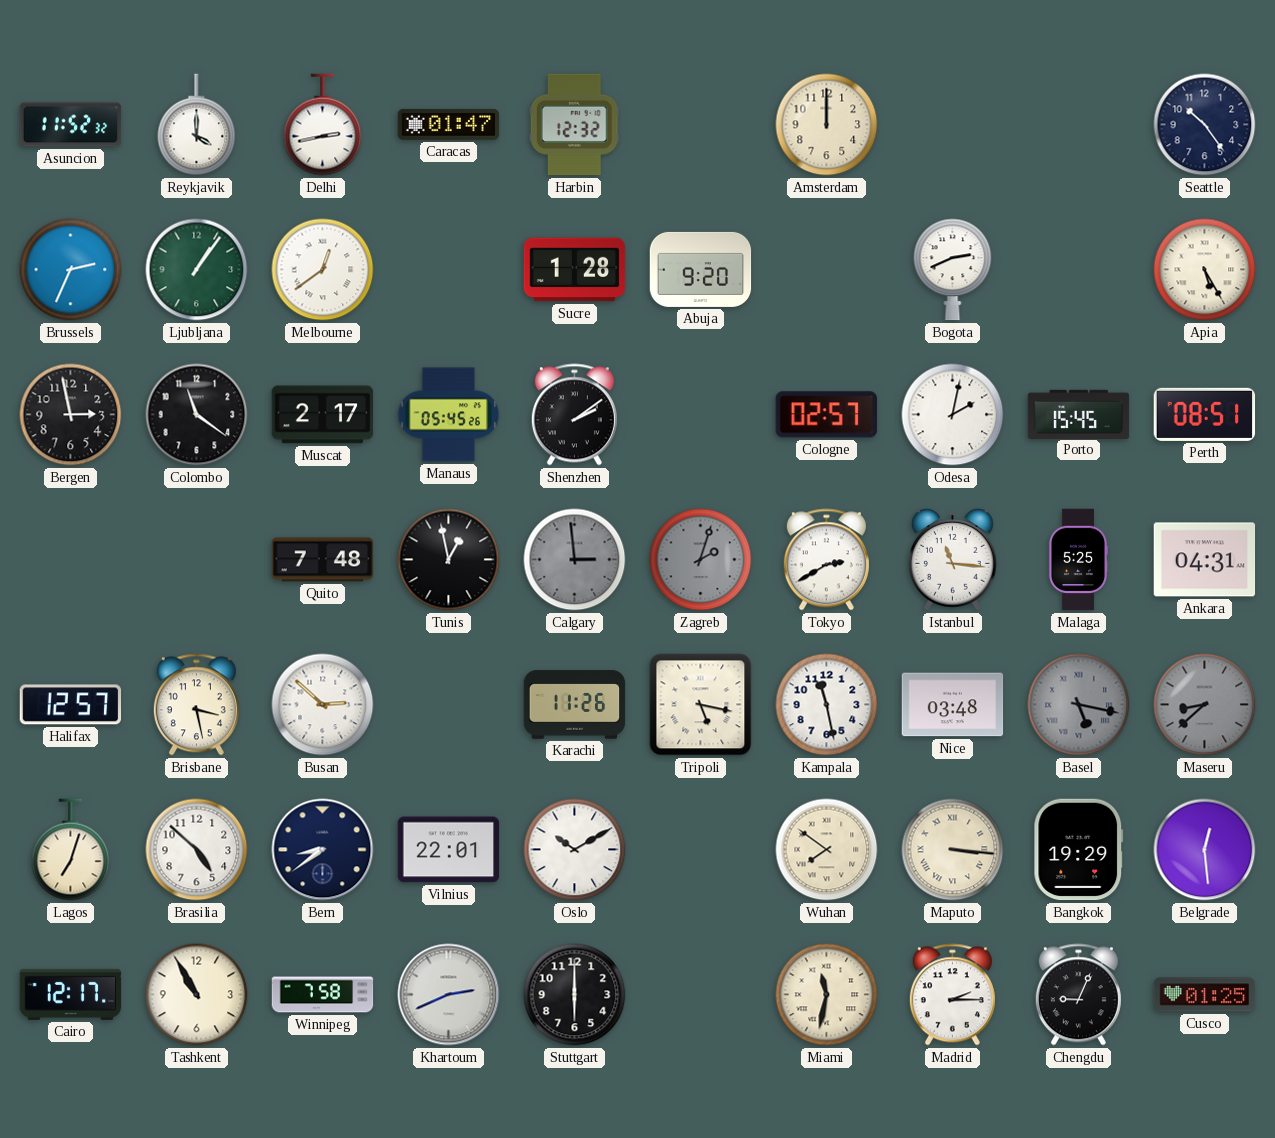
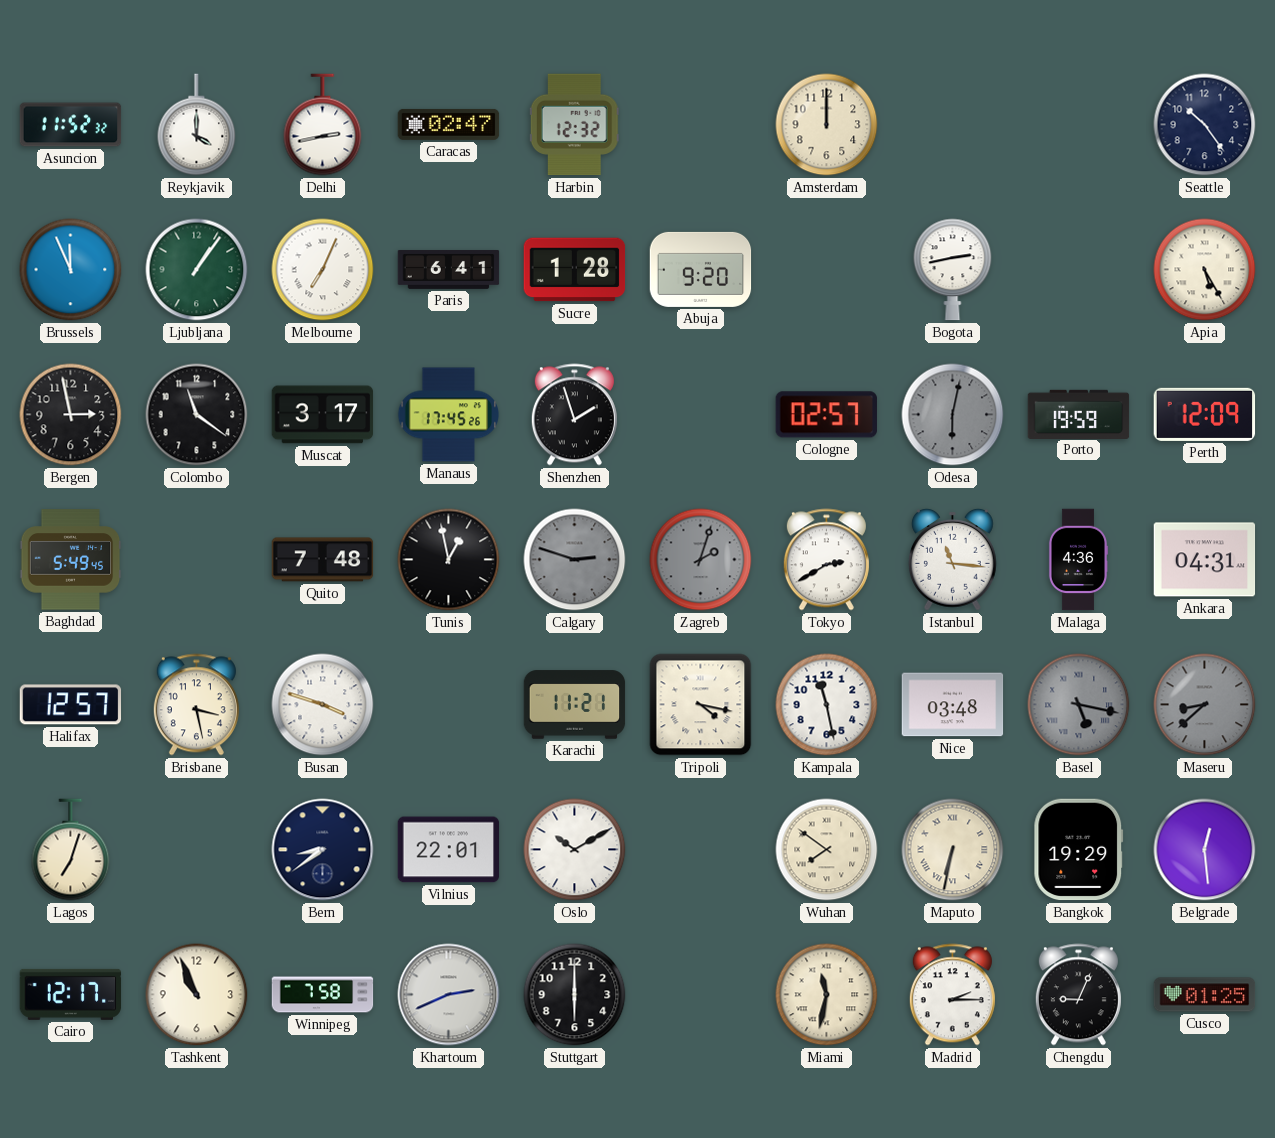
Caracas: 01:47 -> 02:47 (449, 124)
Brussels: 2:34 -> 11:56 (71, 270)
Melbourne: 12:39 -> 7:04 (323, 270)
Paris: none -> 6:41 (449, 269)
Bogota: 2:41 -> 2:43 (953, 270)
Muscat: 2:17 -> 3:17 (323, 415)
Manaus: 05:45 -> 17:45 (449, 415)
Shenzhen: 2:09 -> 1:57 (574, 415)
Odesa: 2:02 -> 6:02 (953, 415)
Odesa dial: white -> grey (953, 415)
Porto: 15:45 -> 19:59 (1079, 414)
Perth: 08:51 -> 12:09 (1205, 414)
Baghdad: none -> 5:49 (71, 560)
Calgary: 2:59 -> 2:48 (575, 560)
Malaga: 5:25 -> 4:36 (1078, 560)
Busan: 2:52 -> 3:48 (323, 705)
Karachi: 11:26 -> 11:21 (575, 705)
Tripoli: 5:17 -> 4:17 (701, 705)
Brasilia: 4:52 -> none (197, 850)
Maputo: 3:16 -> 6:32 (953, 850)
Tashkent: 10:55 -> 10:56 (197, 995)
